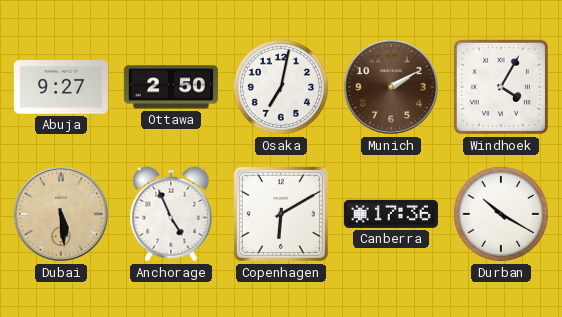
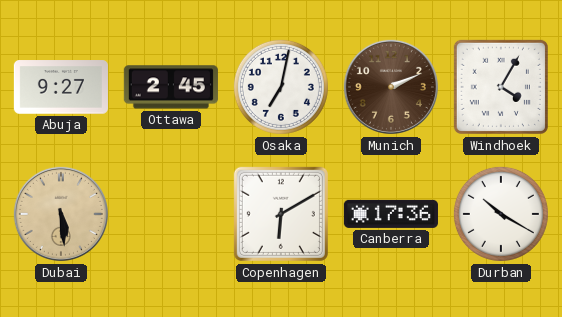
Ottawa: 2:50 -> 2:45 (171, 87)
Munich: 2:10 -> 2:11 (391, 87)
Anchorage: 4:56 -> none (171, 214)
